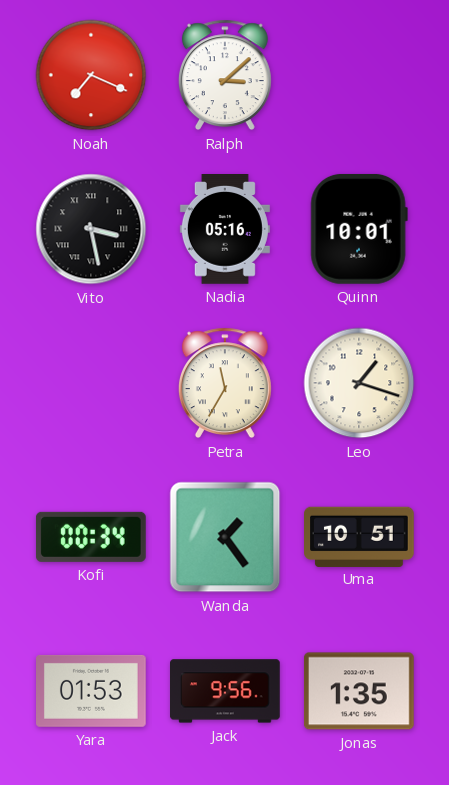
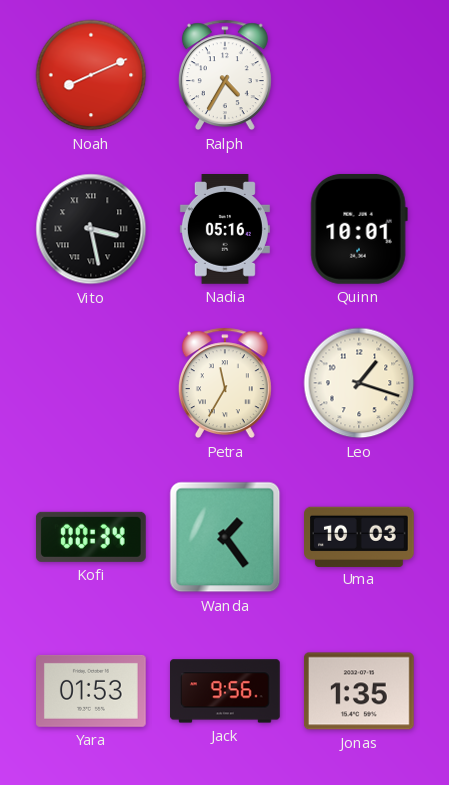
Noah: 7:19 -> 8:11 (91, 75)
Ralph: 3:08 -> 4:35 (225, 75)
Uma: 10:51 -> 10:03 (360, 536)
